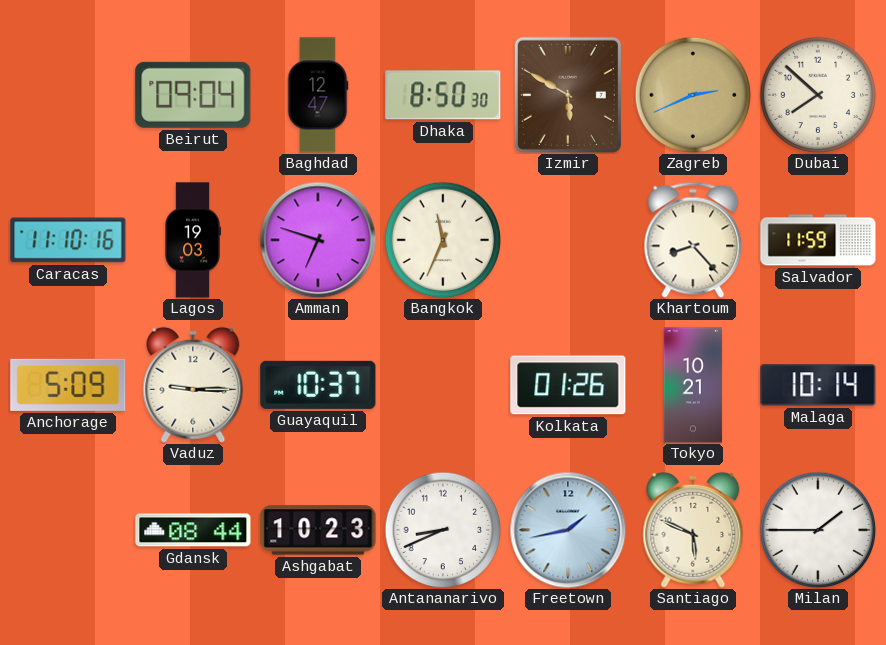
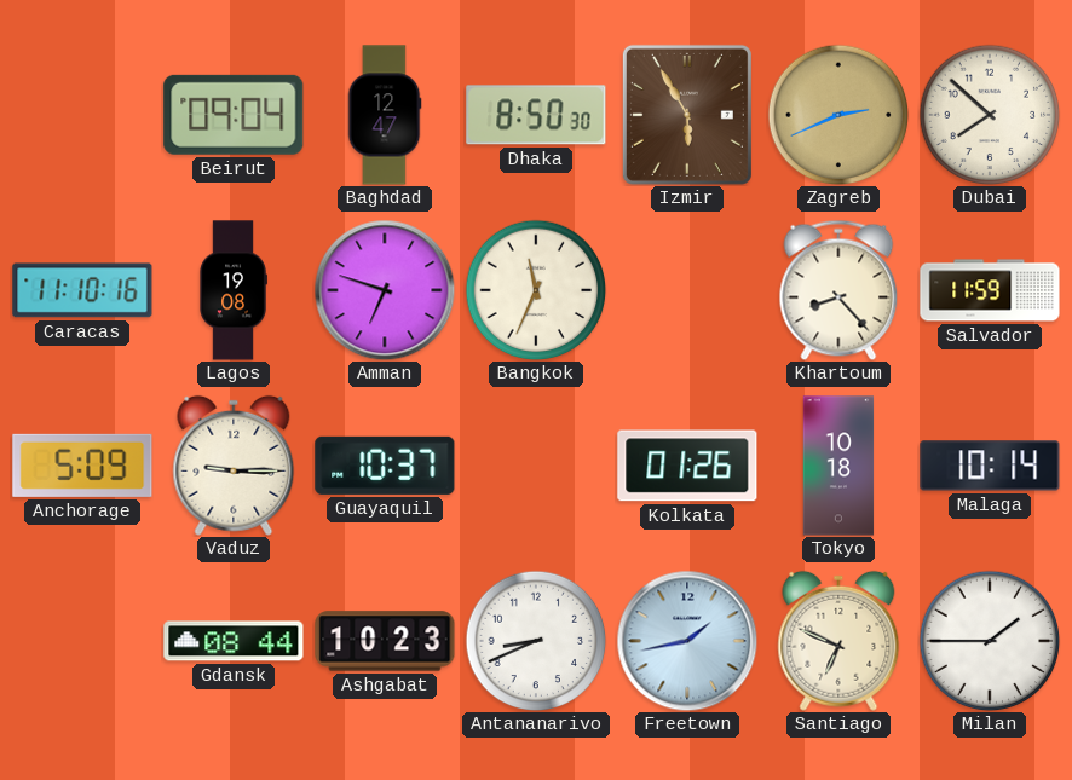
Izmir: 5:50 -> 5:55 (687, 115)
Lagos: 19:03 -> 19:08 (234, 290)
Tokyo: 10:21 -> 10:18 (838, 466)
Santiago: 5:49 -> 6:49 (838, 641)
